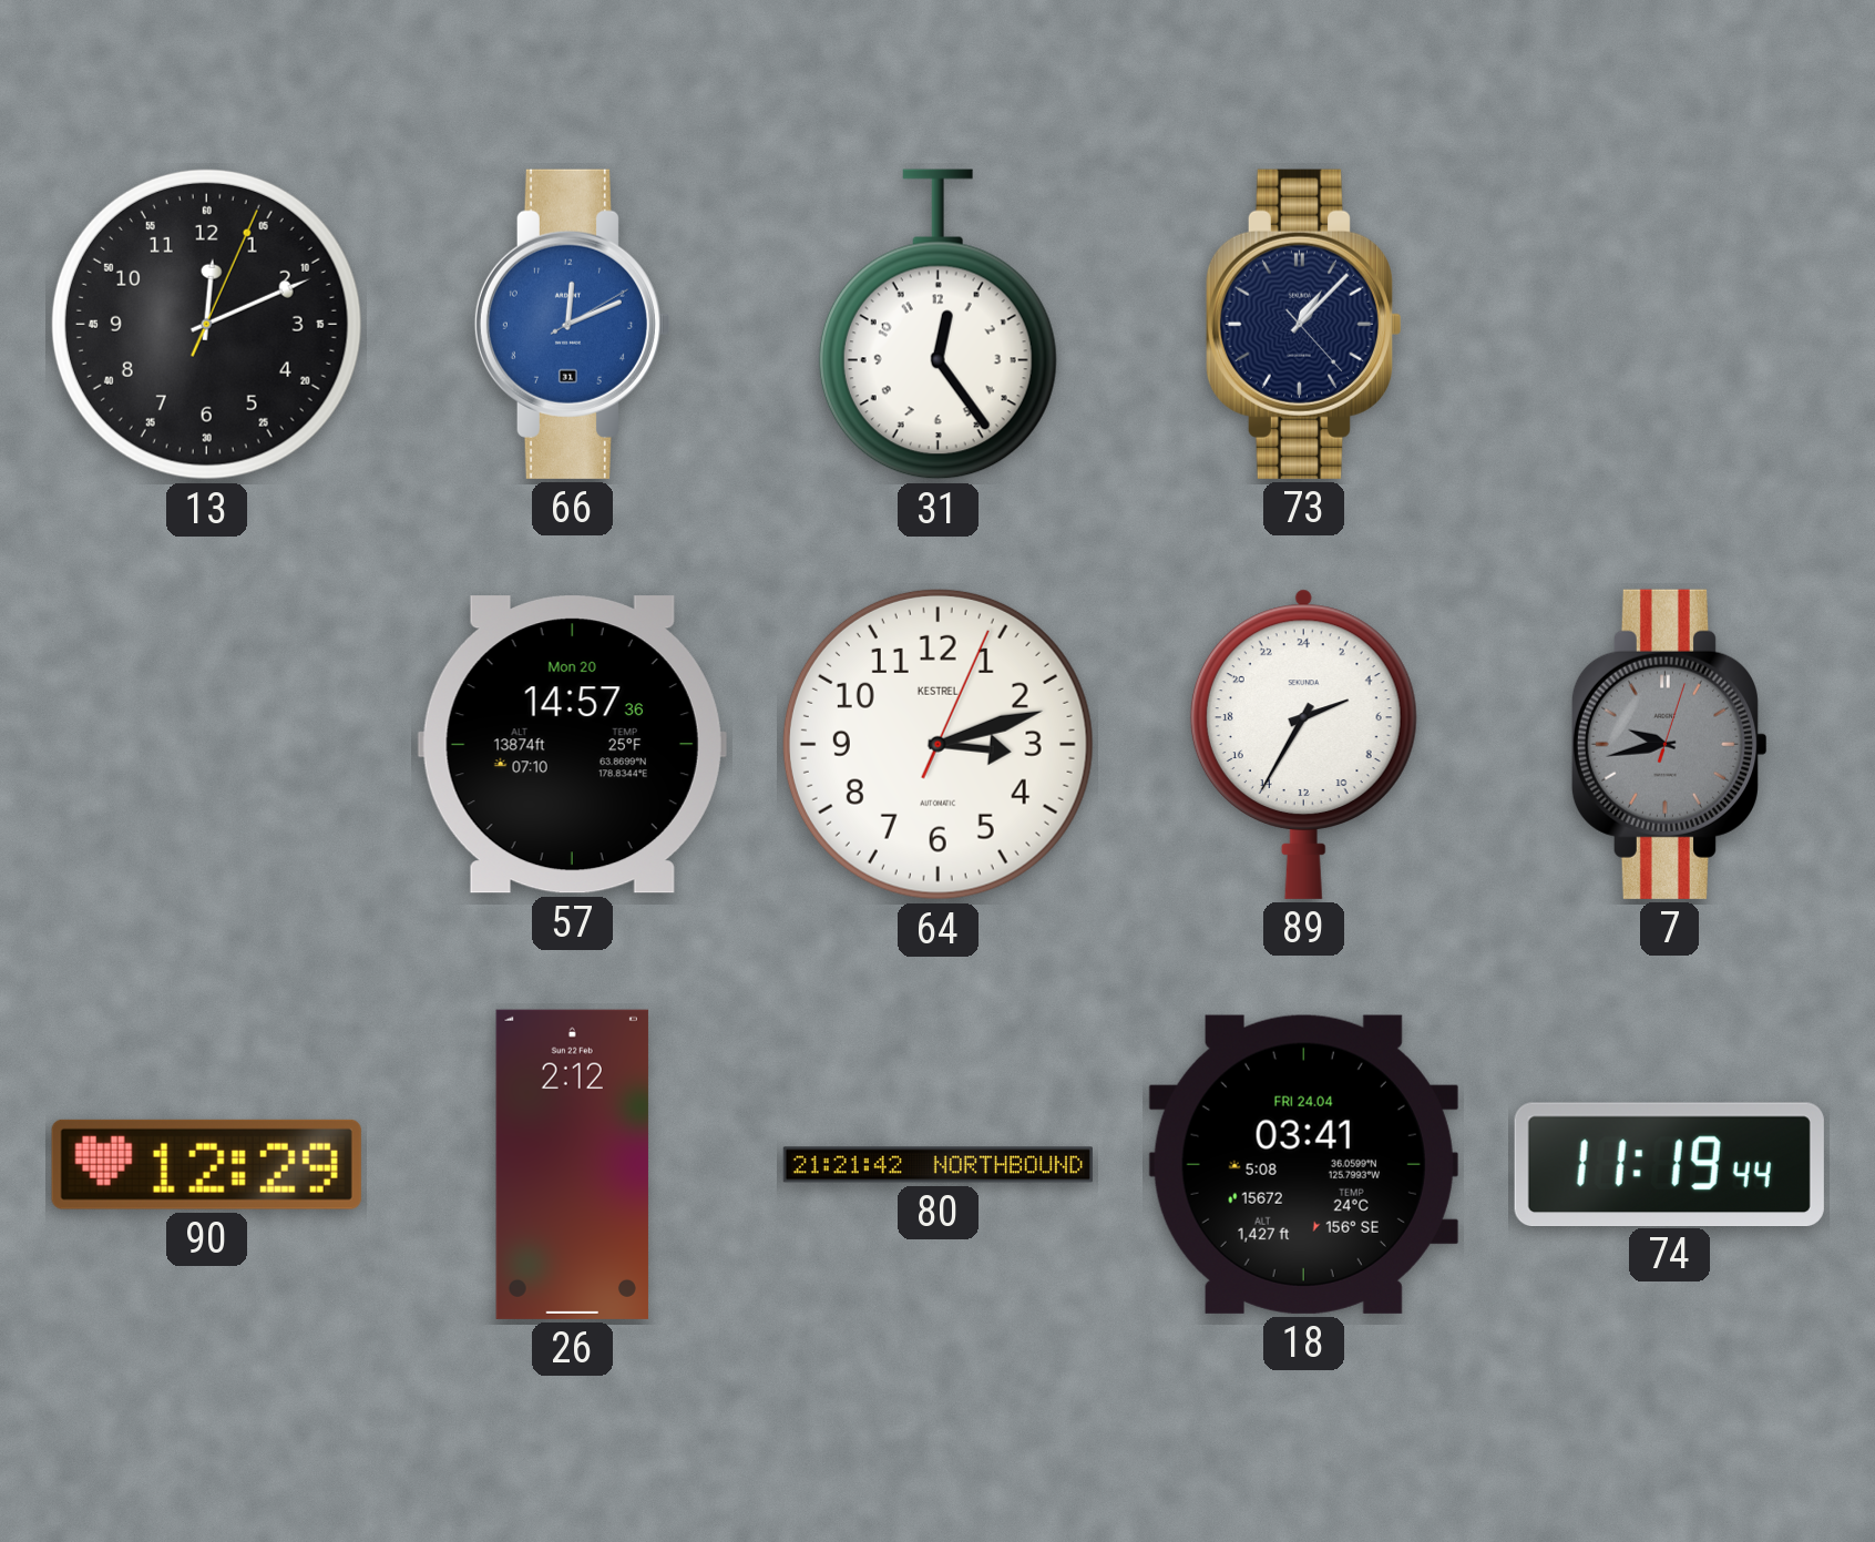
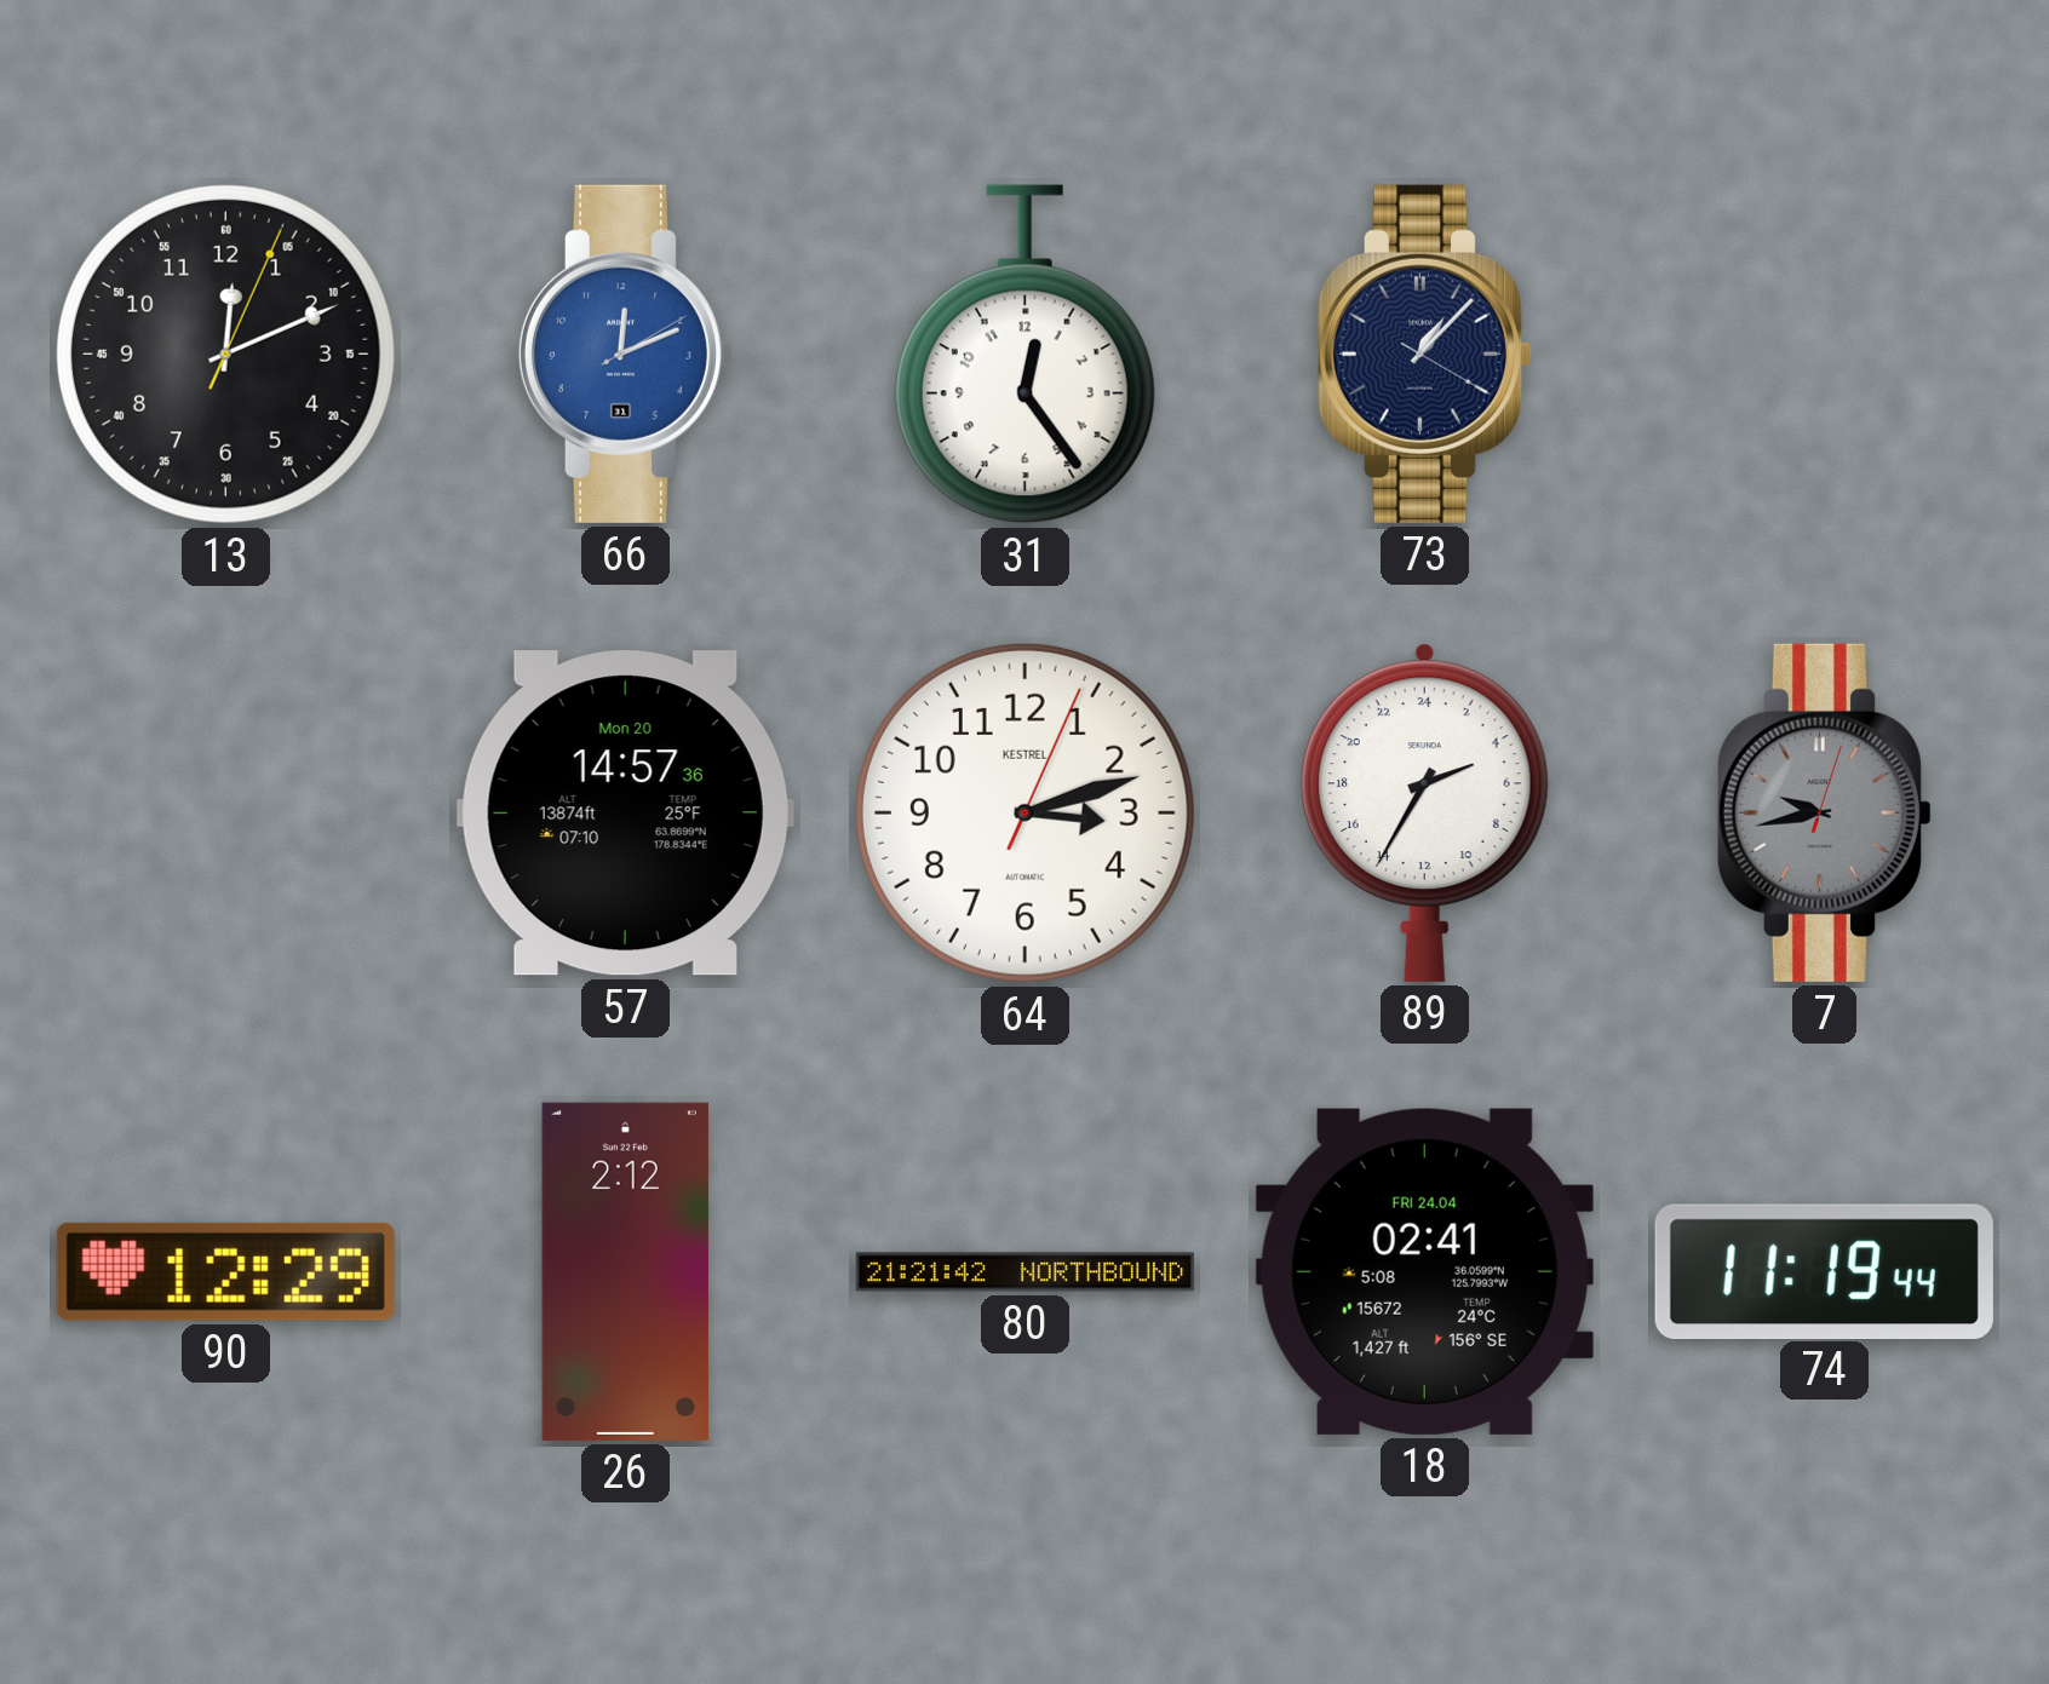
73: 1:07:23 -> 1:07:20 (1424, 354)
18: 03:41 -> 02:41 (1424, 1271)
